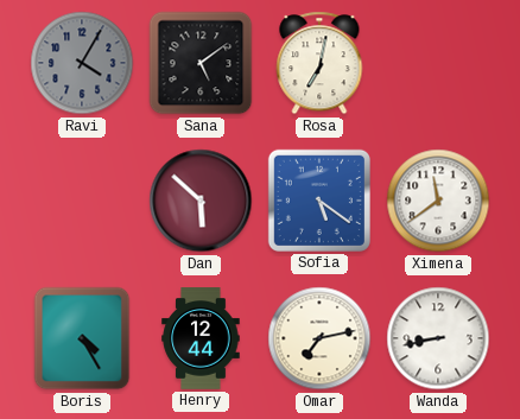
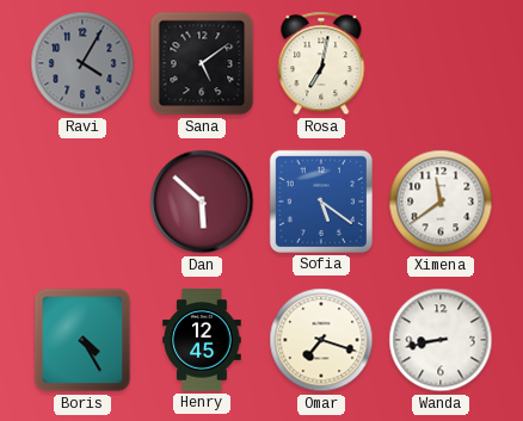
Henry: 12:44 -> 12:45 (202, 340)
Omar: 7:13 -> 7:18 (321, 340)
